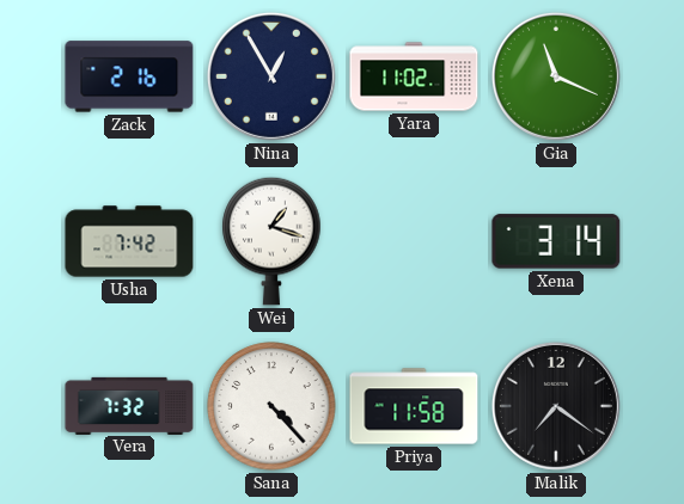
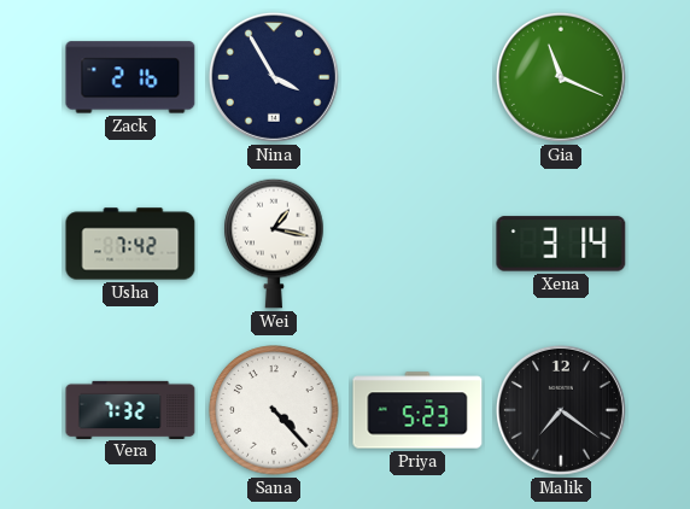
Nina: 12:55 -> 3:55 (274, 77)
Yara: 11:02 -> none (414, 76)
Wei: 1:18 -> 1:17 (274, 244)
Priya: 11:58 -> 5:23 (417, 410)
